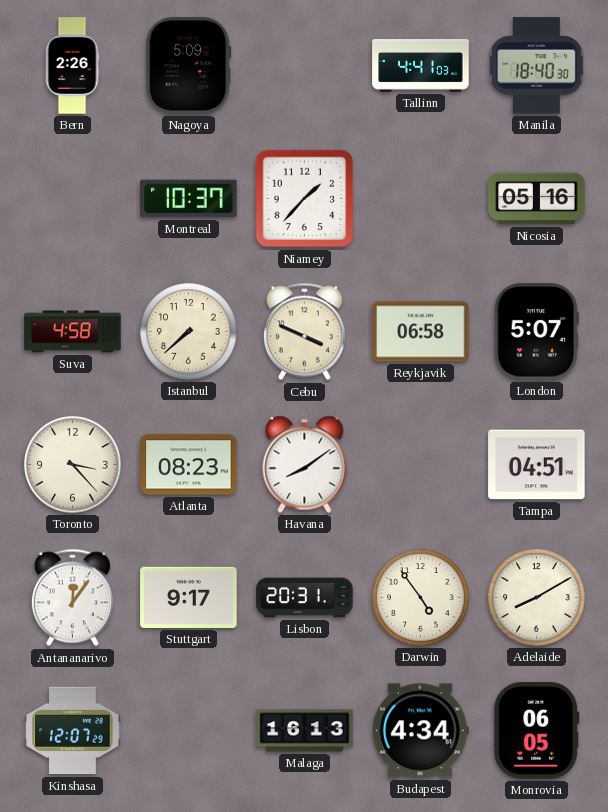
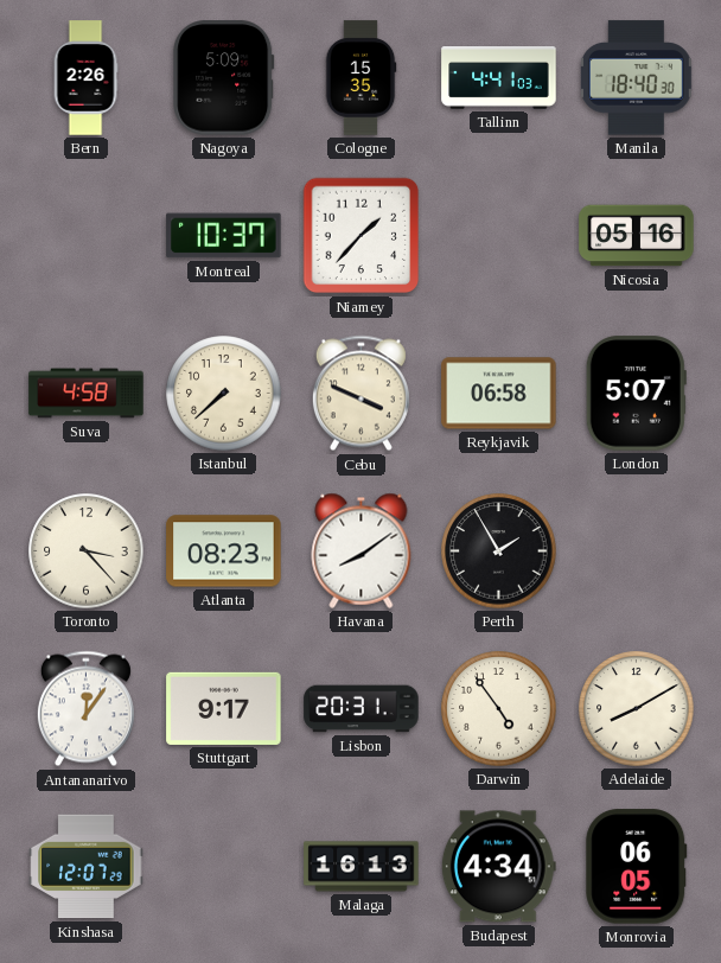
Cologne: none -> 15:35 (360, 78)
Perth: none -> 1:55 (499, 551)
Tampa: 04:51 -> none (537, 465)
